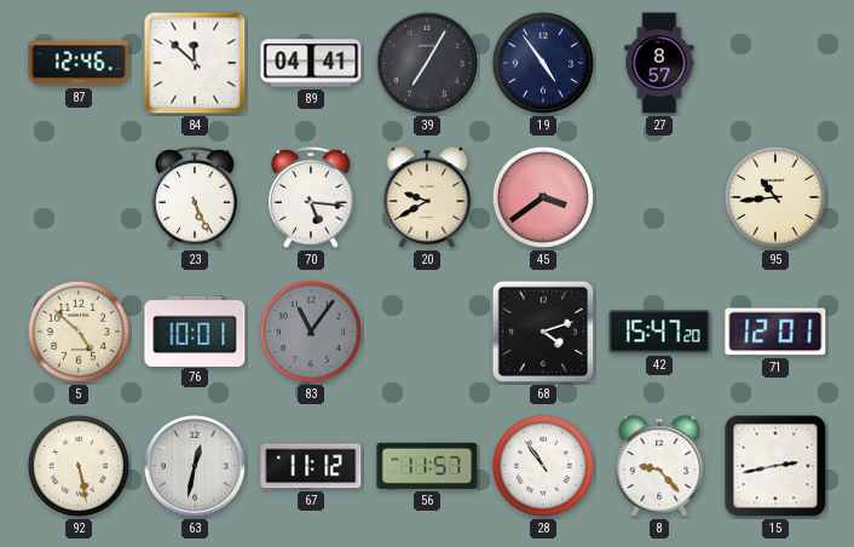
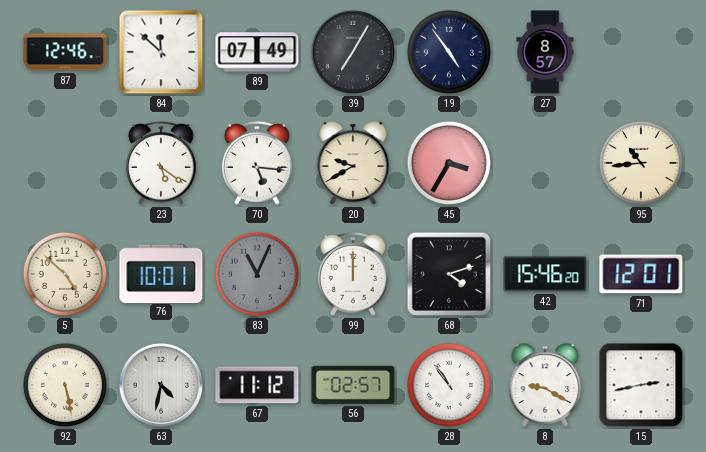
89: 04:41 -> 07:49 (257, 52)
23: 5:26 -> 5:21 (162, 163)
45: 3:39 -> 3:35 (449, 163)
83: 11:06 -> 11:04 (257, 274)
99: none -> 12:00 (354, 274)
42: 15:47 -> 15:46 (545, 274)
63: 12:32 -> 4:32 (161, 385)
56: 11:57 -> 02:57 (353, 385)
8: 9:23 -> 9:20 (545, 385)
